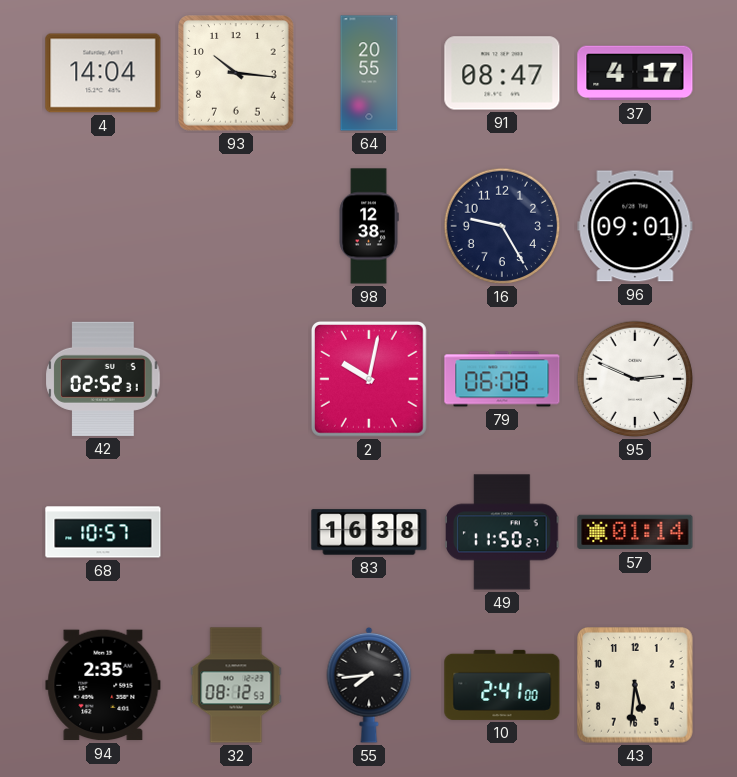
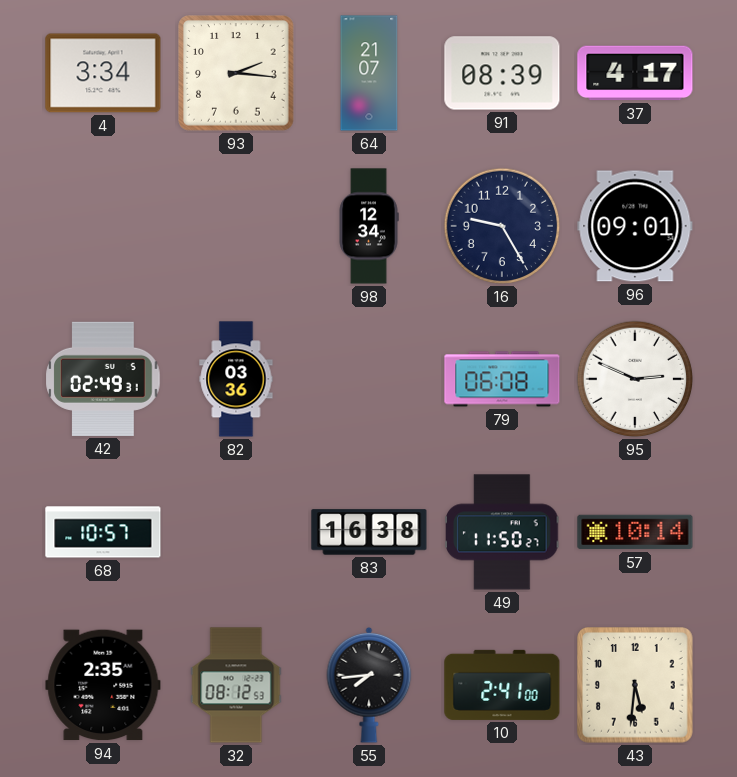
4: 14:04 -> 3:34 (103, 73)
93: 10:16 -> 2:16 (236, 73)
64: 20:55 -> 21:07 (369, 73)
91: 08:47 -> 08:39 (502, 73)
98: 12:38 -> 12:34 (369, 226)
42: 02:52 -> 02:49 (103, 379)
82: none -> 03:36 (236, 379)
2: 10:02 -> none (369, 379)
57: 01:14 -> 10:14 (635, 532)
